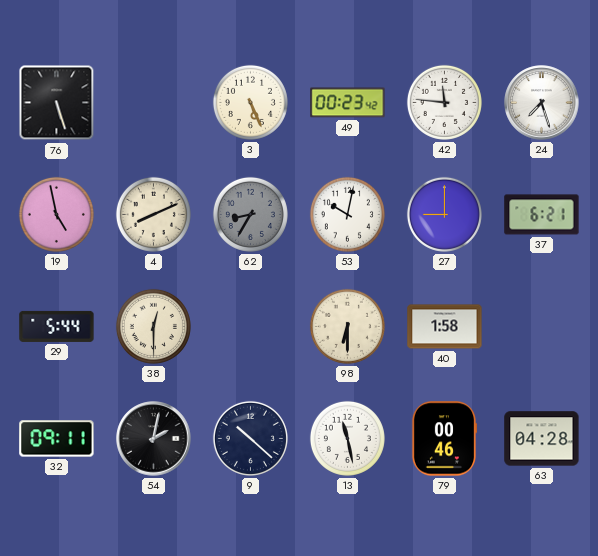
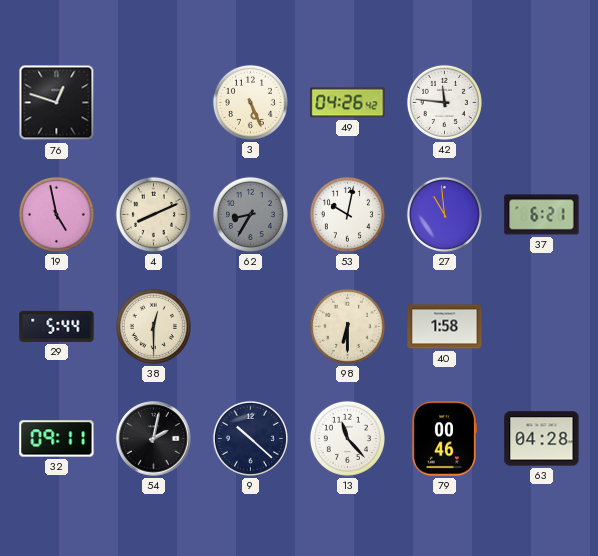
76: 5:27 -> 12:48 (57, 103)
49: 00:23 -> 04:26 (348, 103)
24: 7:27 -> none (542, 103)
27: 9:00 -> 10:59 (444, 214)
13: 11:28 -> 11:23 (347, 438)
